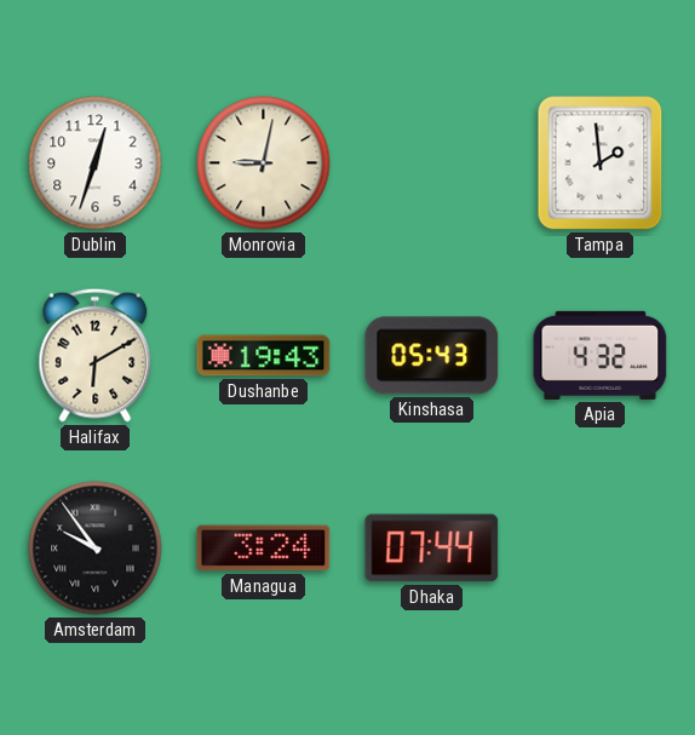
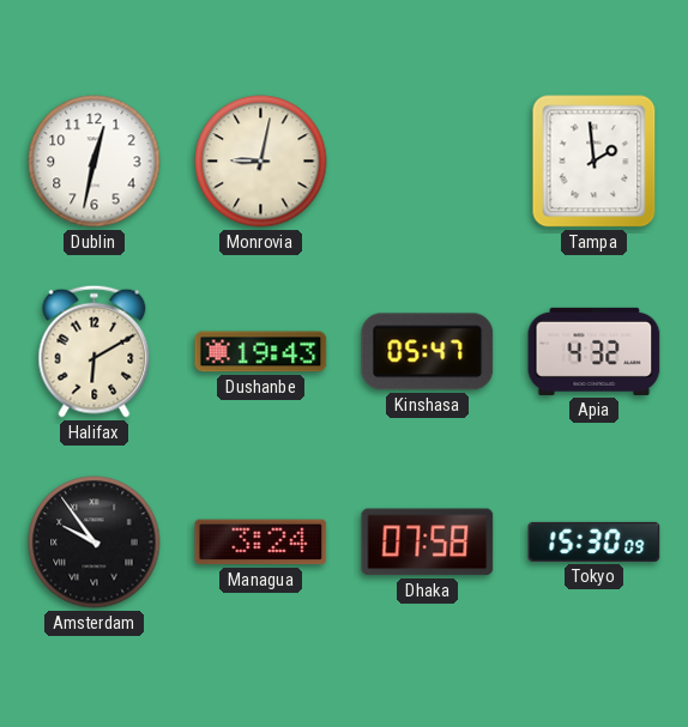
Dublin: 12:33 -> 12:32 (95, 162)
Kinshasa: 05:43 -> 05:47 (428, 352)
Dhaka: 07:44 -> 07:58 (428, 543)
Tokyo: none -> 15:30 (595, 541)
